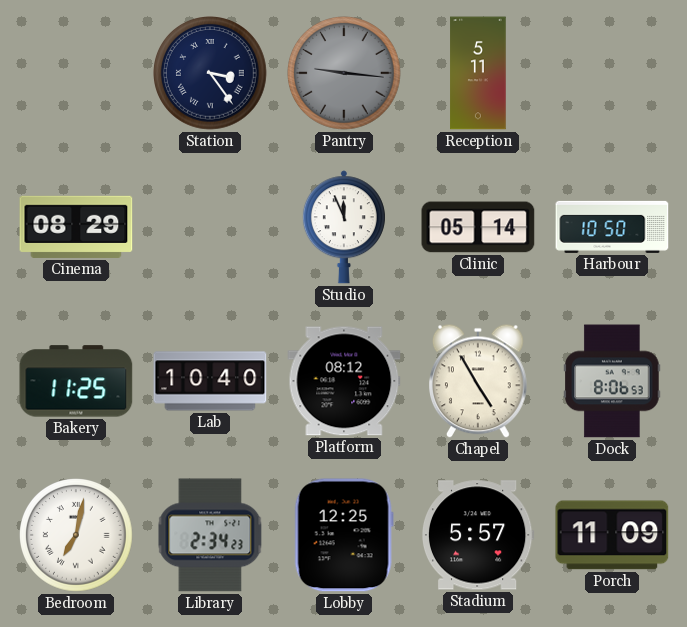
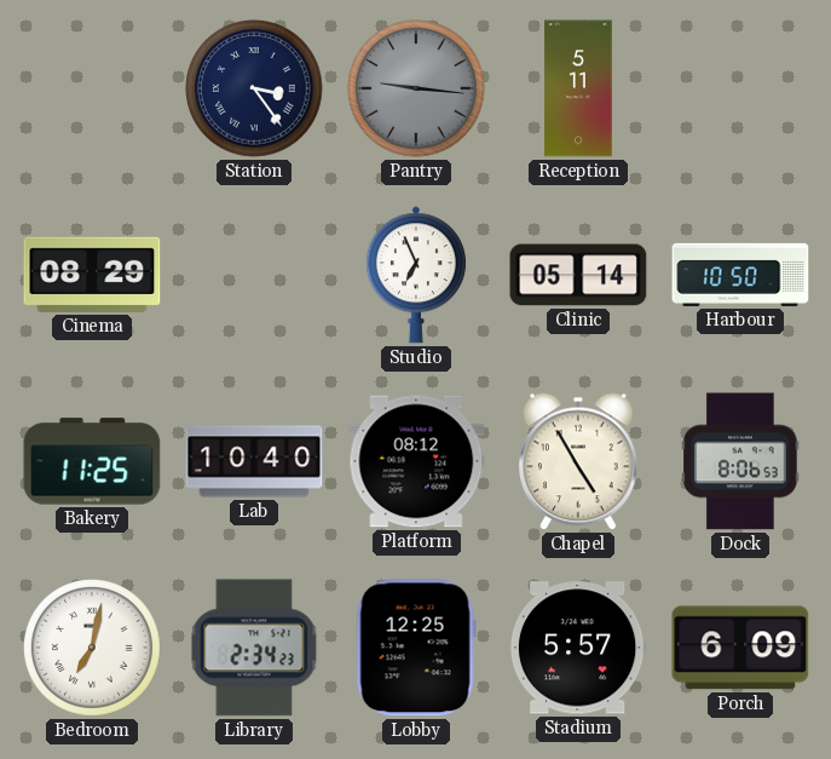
Studio: 11:56 -> 6:56 (416, 275)
Porch: 11:09 -> 6:09 (740, 648)
